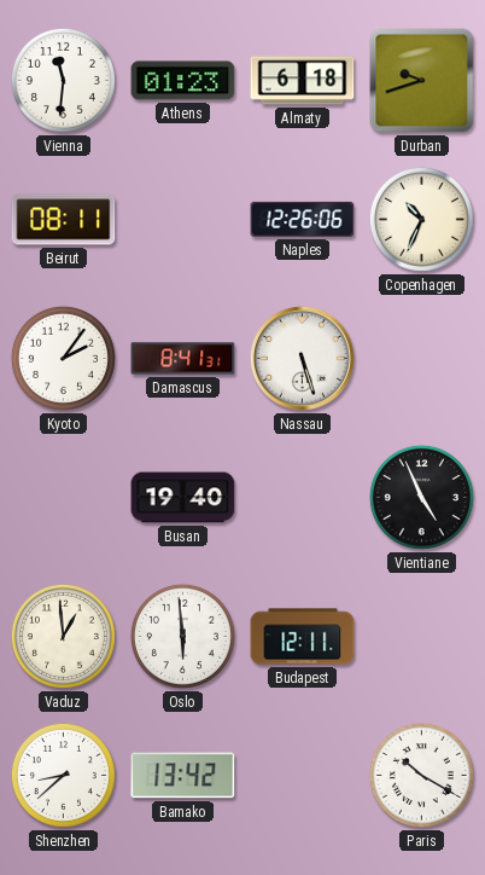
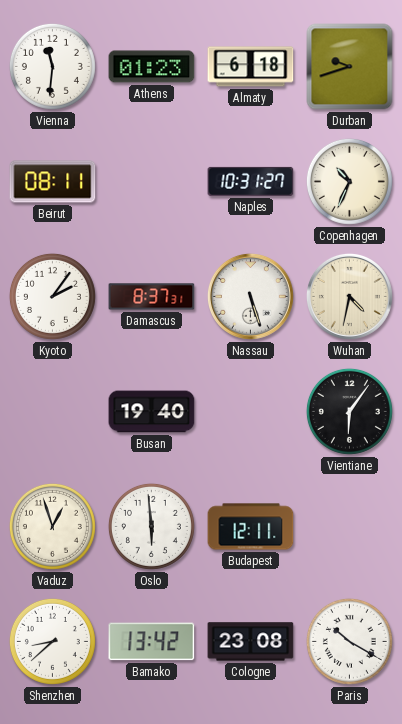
Naples: 12:26 -> 10:31 (251, 181)
Damascus: 8:41 -> 8:37 (152, 297)
Wuhan: none -> 4:32 (349, 296)
Vientiane: 4:56 -> 6:06 (349, 411)
Vaduz: 12:59 -> 12:57 (52, 526)
Cologne: none -> 23:08 (251, 642)
